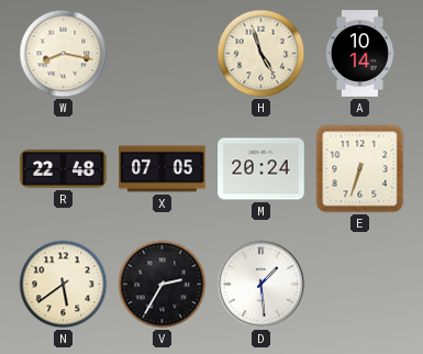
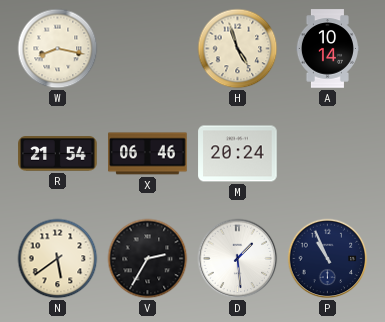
R: 22:48 -> 21:54 (58, 154)
X: 07:05 -> 06:46 (148, 154)
E: 6:33 -> none (360, 169)
P: none -> 10:56 (328, 259)
